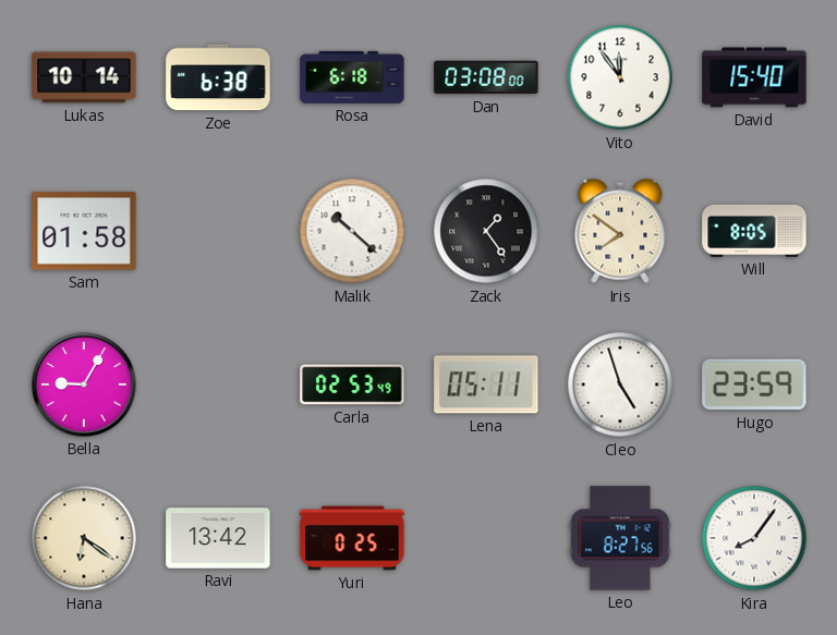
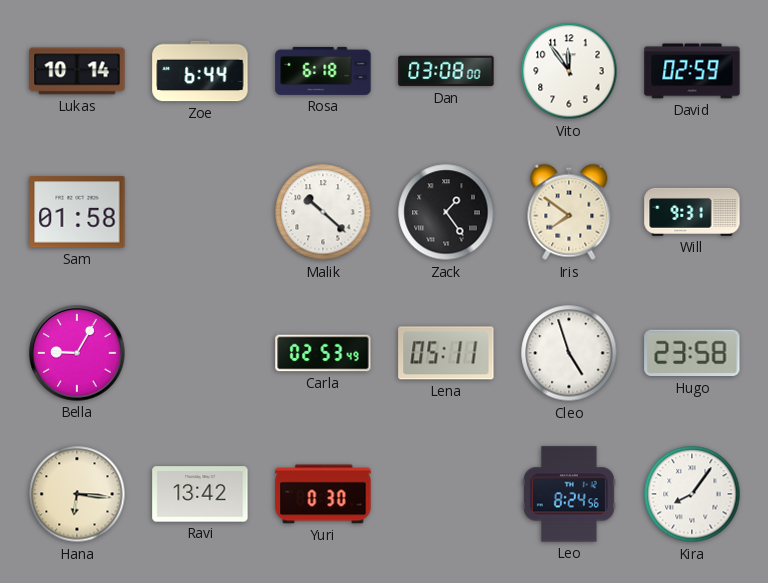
Zoe: 6:38 -> 6:44 (200, 71)
David: 15:40 -> 02:59 (692, 71)
Will: 8:05 -> 9:31 (692, 212)
Hugo: 23:59 -> 23:58 (692, 353)
Hana: 6:21 -> 6:16 (77, 494)
Yuri: 0:25 -> 0:30 (323, 494)
Leo: 8:27 -> 8:24 (569, 494)
